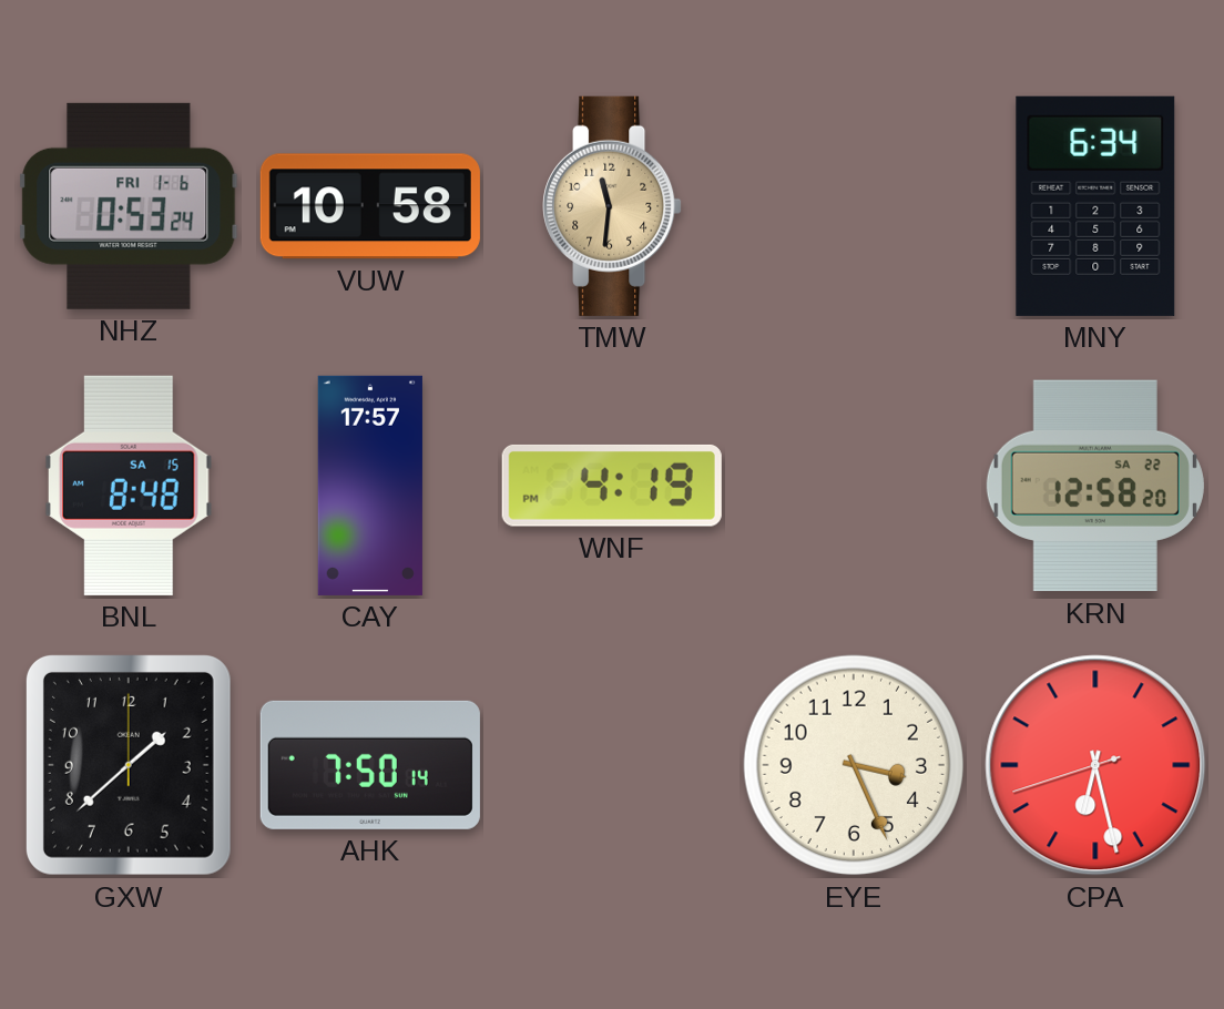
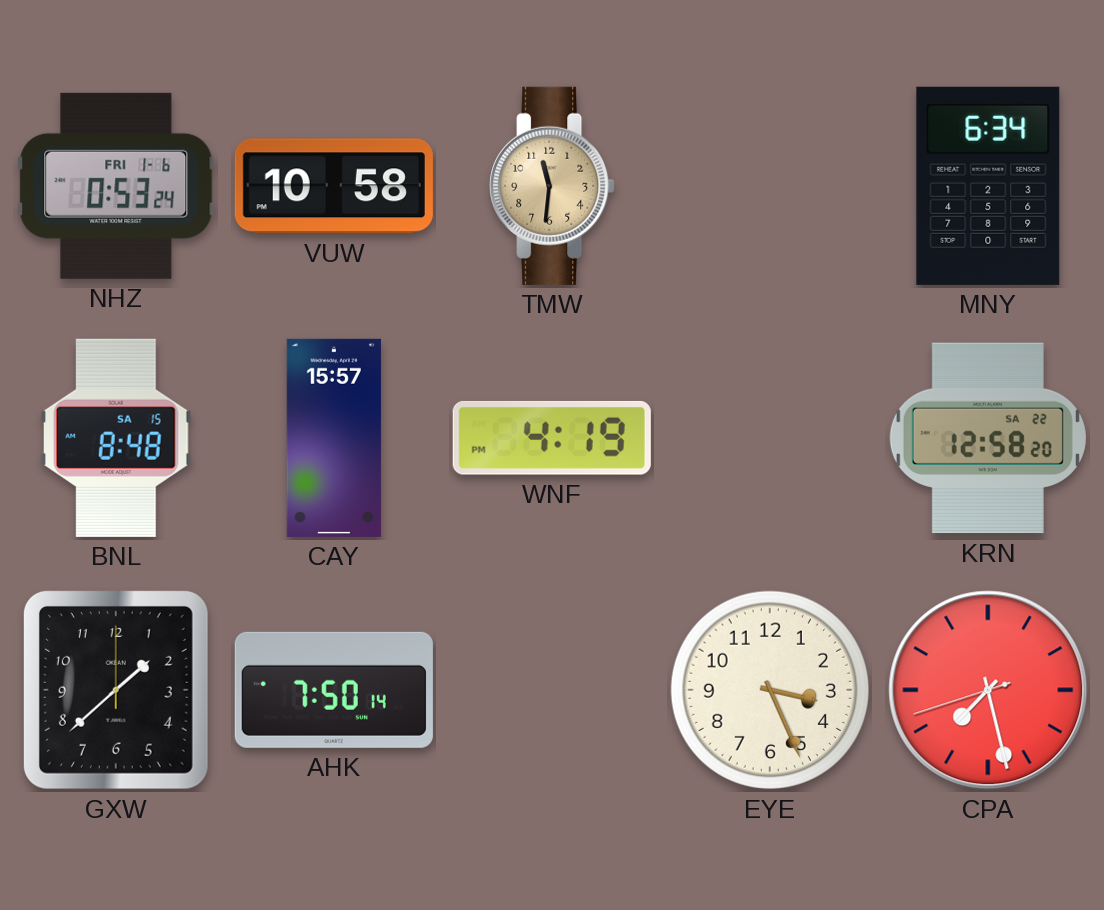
CAY: 17:57 -> 15:57 (334, 438)
CPA: 6:27 -> 7:27 (988, 690)
